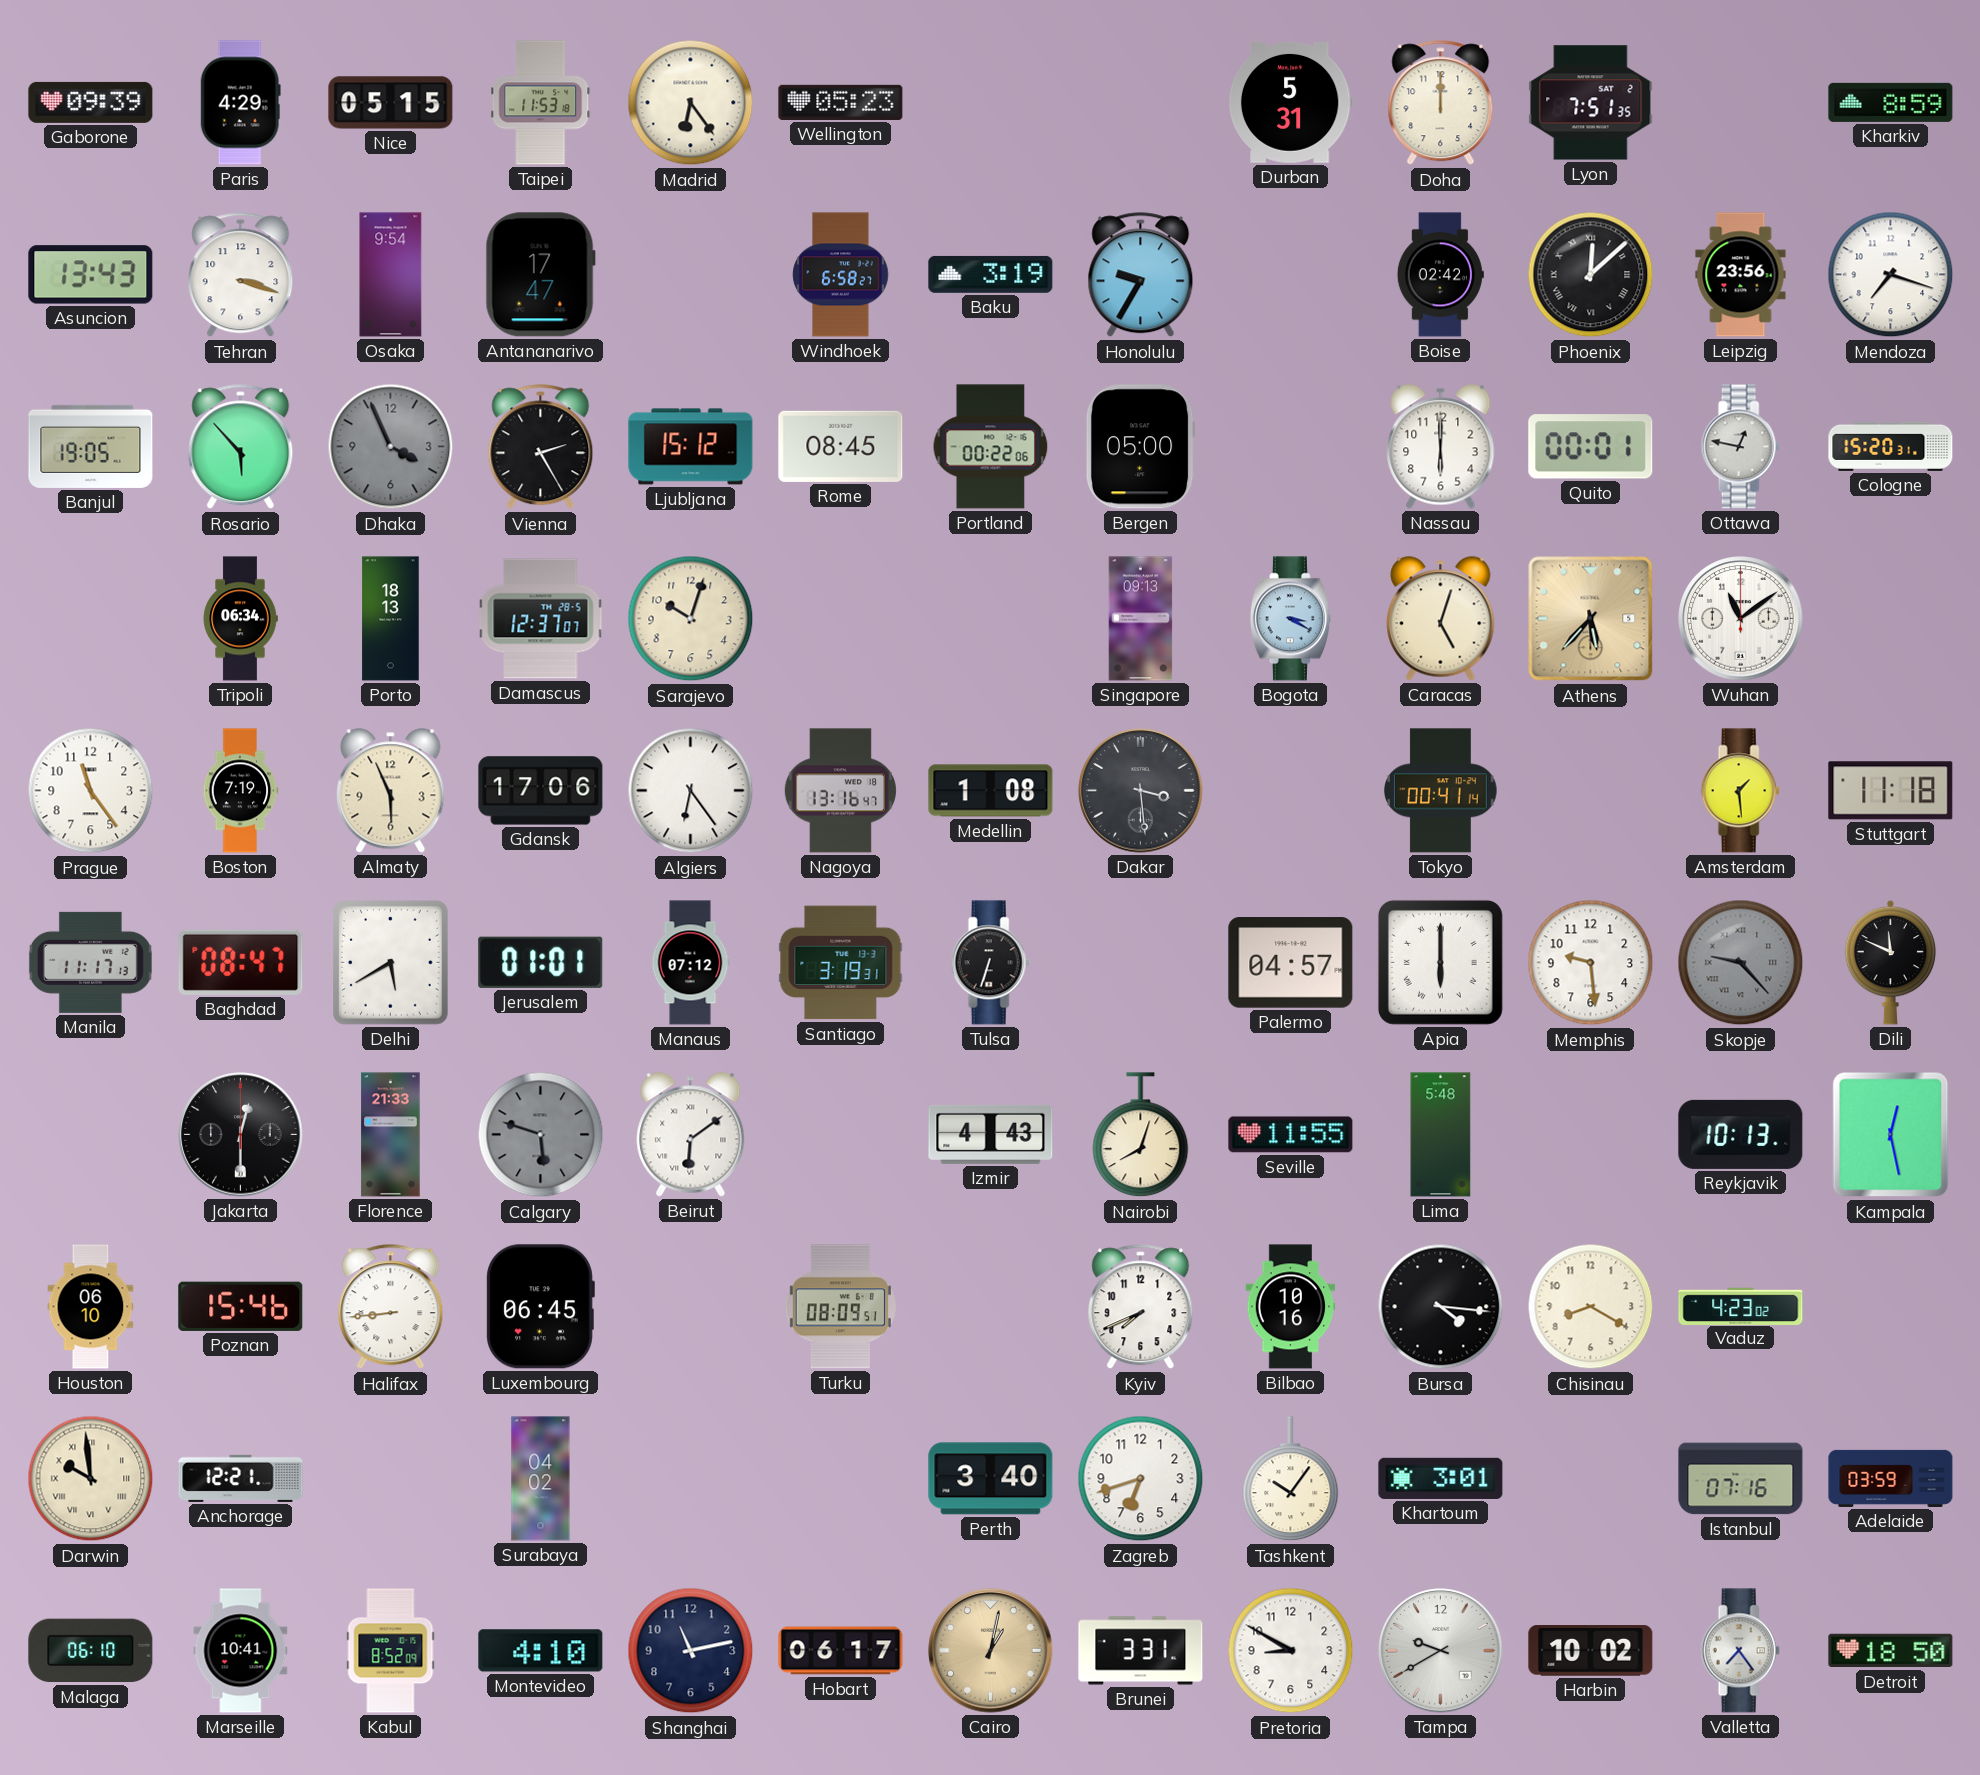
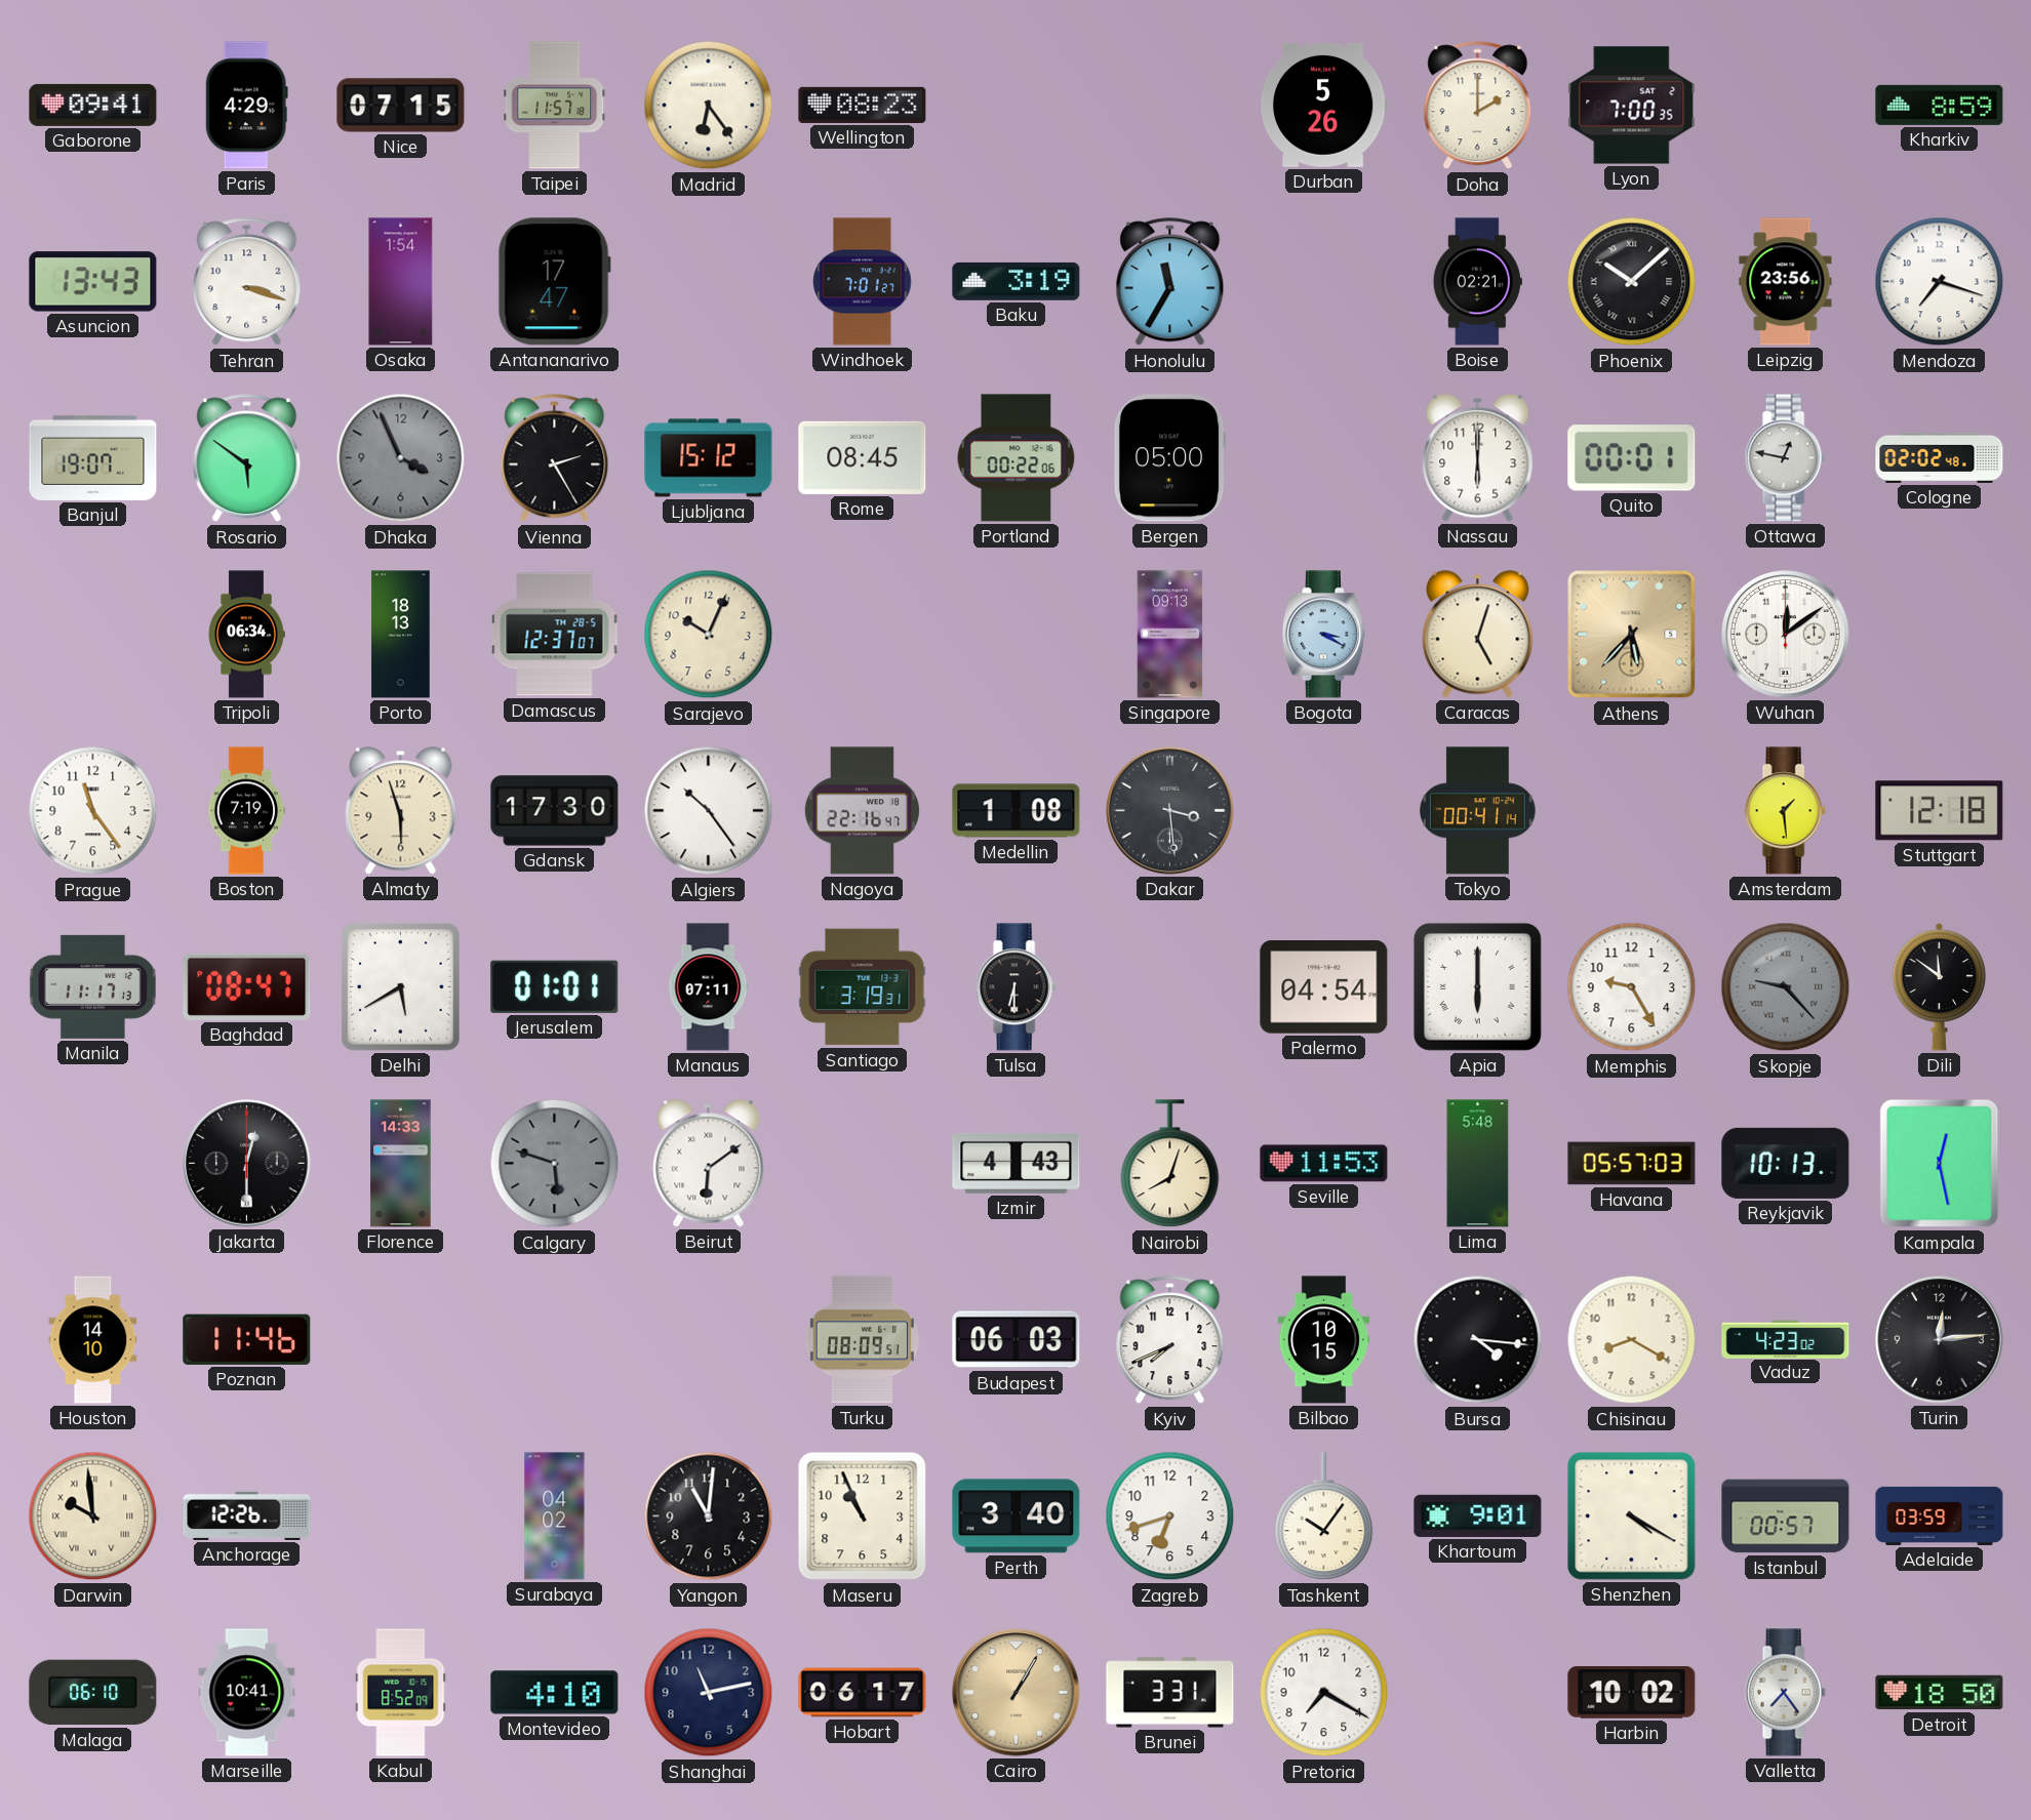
Gaborone: 09:39 -> 09:41 (93, 105)
Nice: 05:15 -> 07:15 (401, 106)
Taipei: 11:53 -> 11:57 (555, 106)
Wellington: 05:23 -> 08:23 (863, 105)
Durban: 5:31 -> 5:26 (1323, 105)
Doha: 12:00 -> 2:00 (1478, 106)
Lyon: 7:51 -> 7:00 (1632, 106)
Osaka: 9:54 -> 1:54 (401, 282)
Windhoek: 6:58 -> 7:01 (863, 282)
Honolulu: 9:35 -> 11:35 (1170, 282)
Boise: 02:42 -> 02:21 (1477, 282)
Phoenix: 12:08 -> 10:08 (1632, 282)
Banjul: 19:05 -> 19:07 (93, 457)
Rosario: 5:53 -> 5:51 (247, 458)
Cologne: 15:20 -> 02:02 (1940, 457)
Sarajevo: 10:03 -> 10:04 (709, 635)
Wuhan: 11:09 -> 12:09 (1786, 635)
Almaty: 5:56 -> 5:57 (401, 811)
Gdansk: 17:06 -> 17:30 (555, 811)
Algiers: 6:24 -> 10:24 (709, 811)
Nagoya: 13:16 -> 22:16 (862, 811)
Stuttgart: 11:18 -> 12:18 (1940, 811)
Manaus: 07:12 -> 07:11 (708, 987)
Tulsa: 6:33 -> 6:30 (1016, 987)
Palermo: 04:57 -> 04:54 (1324, 987)
Memphis: 9:29 -> 9:25 (1632, 987)
Dili: 11:49 -> 11:51 (1940, 986)
Florence: 21:33 -> 14:33 (401, 1164)
Seville: 11:55 -> 11:53 (1324, 1164)
Havana: none -> 05:57 (1632, 1164)
Houston: 06:10 -> 14:10 (93, 1340)
Poznan: 15:46 -> 11:46 (247, 1339)
Halifax: 8:44 -> none (391, 1307)
Luxembourg: 06:45 -> none (540, 1307)
Budapest: none -> 06:03 (1017, 1340)
Bilbao: 10:16 -> 10:15 (1324, 1340)
Turin: none -> 12:14 (1940, 1340)
Anchorage: 12:21 -> 12:26 (247, 1515)
Yangon: none -> 11:01 (709, 1516)
Maseru: none -> 10:56 (863, 1516)
Khartoum: 3:01 -> 9:01 (1478, 1515)
Shenzhen: none -> 4:20 (1632, 1516)
Istanbul: 07:16 -> 00:57 (1786, 1516)
Cairo: 1:02 -> 1:05 (1017, 1693)
Pretoria: 8:50 -> 7:20 (1324, 1693)
Tampa: 9:40 -> none (1441, 1651)
